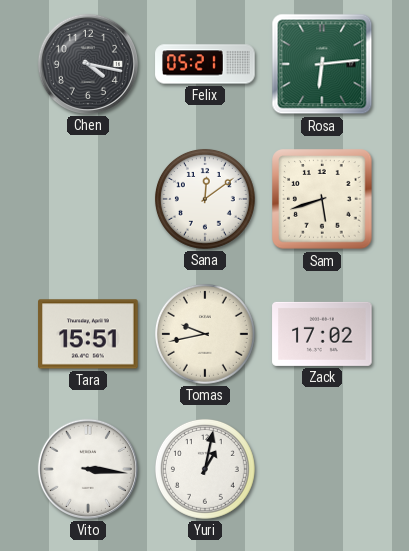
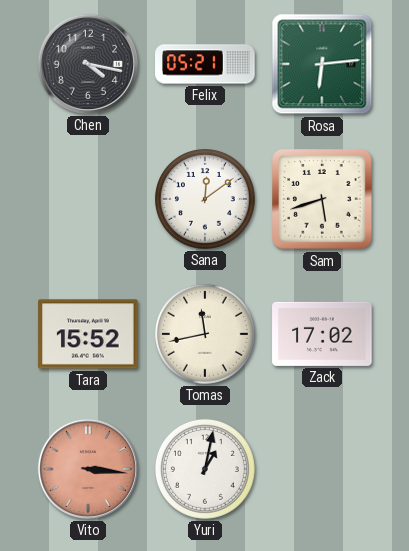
Tara: 15:51 -> 15:52 (88, 334)
Tomas: 9:43 -> 11:43 (205, 334)
Vito dial: white -> salmon (88, 469)
